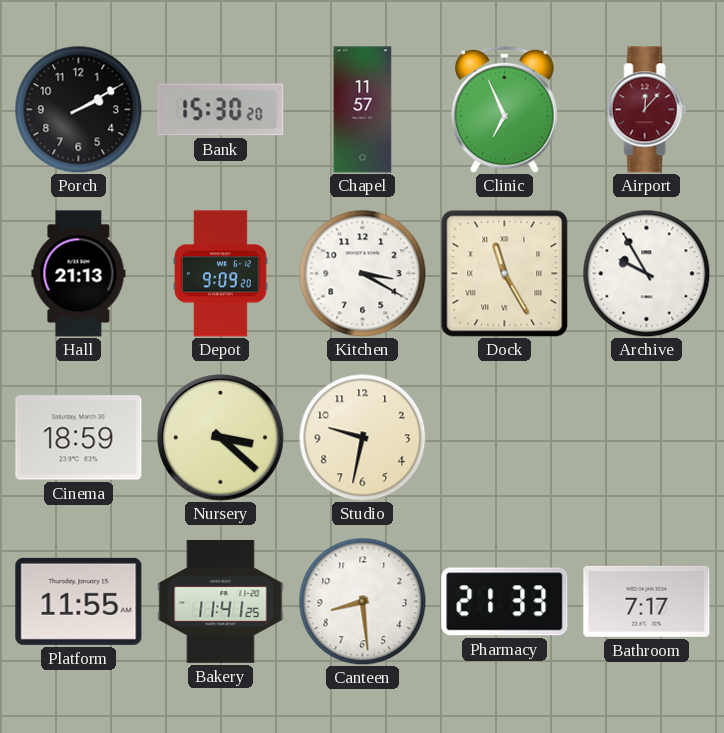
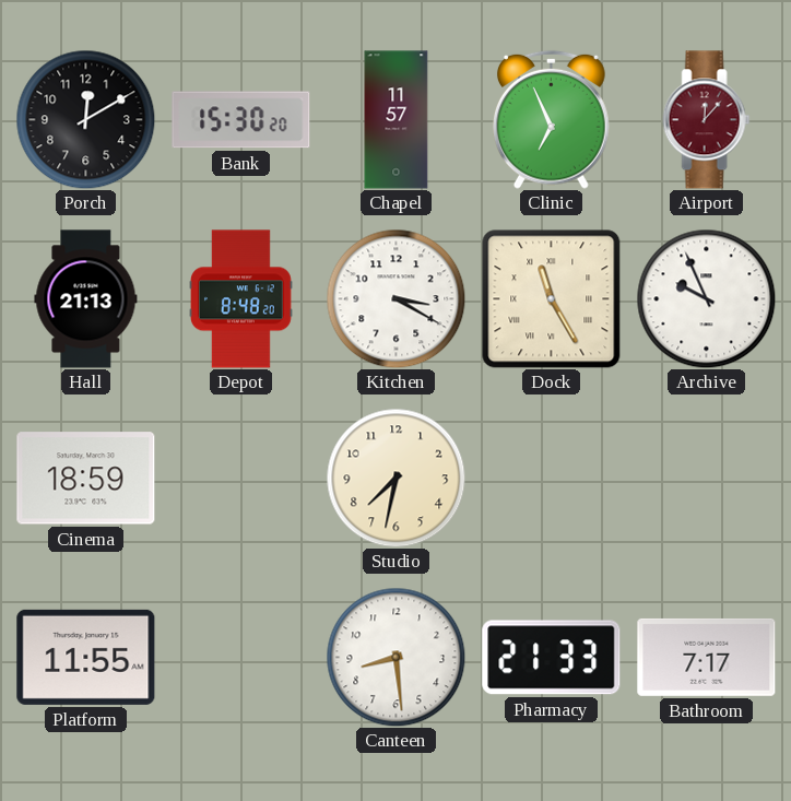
Porch: 2:10 -> 12:10 (85, 119)
Depot: 9:09 -> 8:48 (241, 299)
Archive: 9:55 -> 9:56 (706, 298)
Nursery: 3:22 -> none (221, 438)
Studio: 9:32 -> 7:32 (395, 478)
Bakery: 11:41 -> none (221, 601)
